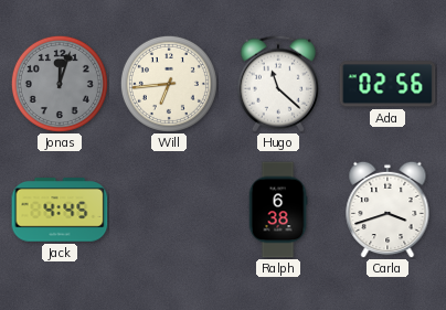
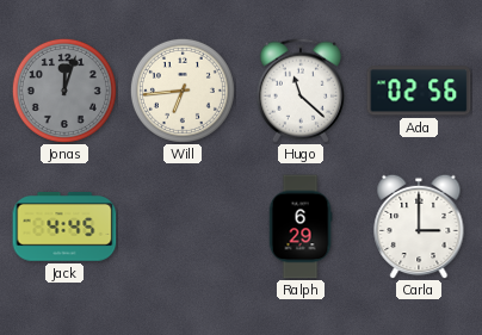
Ralph: 6:38 -> 6:29 (301, 227)
Carla: 3:42 -> 3:00 (419, 227)
